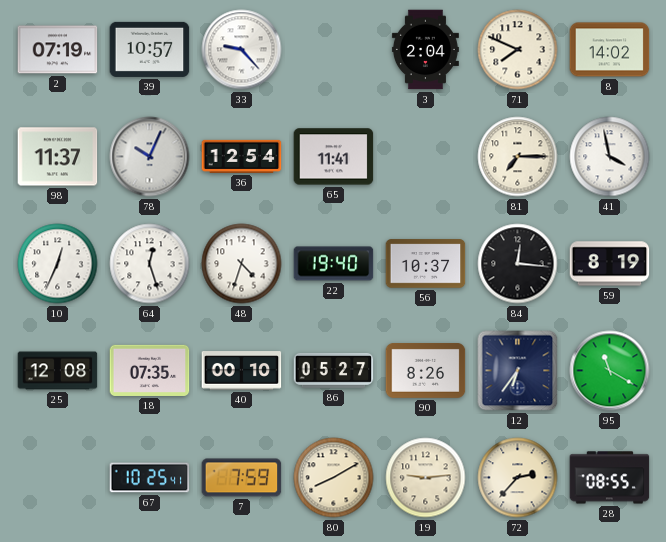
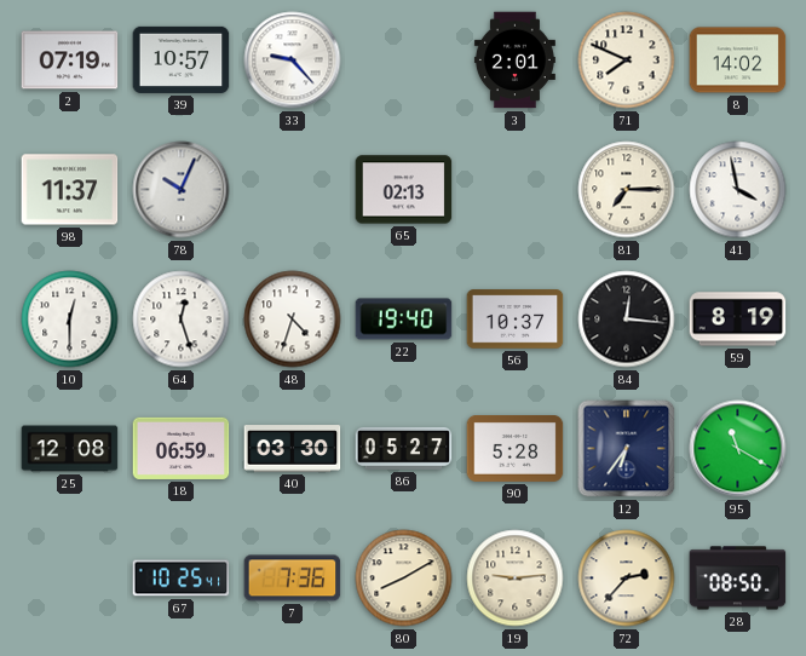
3: 2:04 -> 2:01 (514, 61)
36: 12:54 -> none (242, 156)
65: 11:41 -> 02:13 (404, 190)
10: 12:34 -> 12:30 (70, 320)
18: 07:35 -> 06:59 (182, 448)
40: 00:10 -> 03:30 (293, 449)
90: 8:26 -> 5:28 (516, 449)
7: 7:59 -> 7:36 (293, 579)
28: 08:55 -> 08:50 (738, 579)
